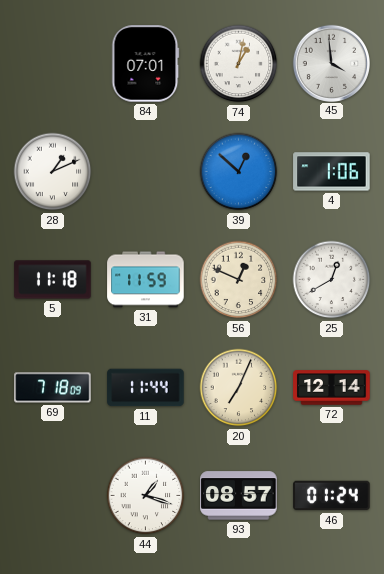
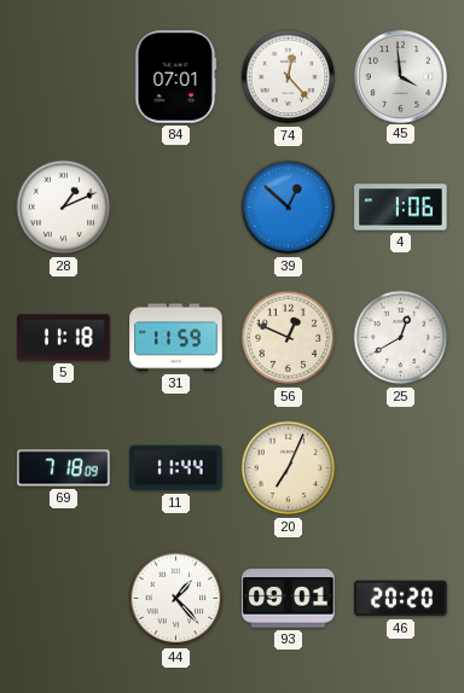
74: 1:02 -> 12:23 (289, 77)
72: 12:14 -> none (332, 388)
44: 1:18 -> 1:23 (176, 599)
93: 08:57 -> 09:01 (289, 599)
46: 01:24 -> 20:20 (401, 599)
